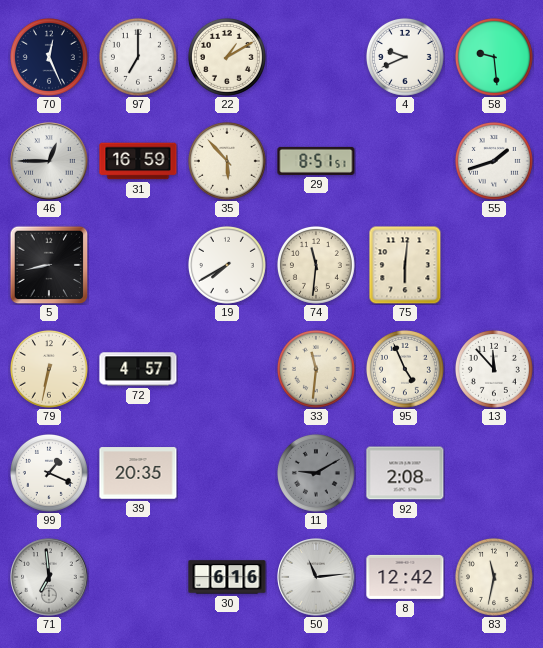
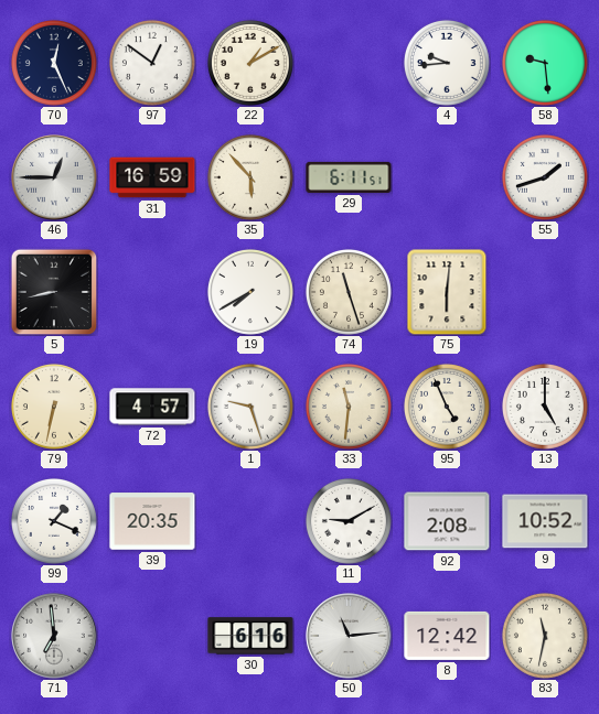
97: 7:00 -> 12:51 (152, 63)
4: 9:41 -> 9:44 (447, 63)
29: 8:51 -> 6:11 (349, 177)
74: 11:31 -> 11:27 (349, 292)
1: none -> 9:27 (250, 407)
13: 11:53 -> 5:00 (545, 407)
11 dial: grey -> white (349, 521)
9: none -> 10:52 (545, 521)
